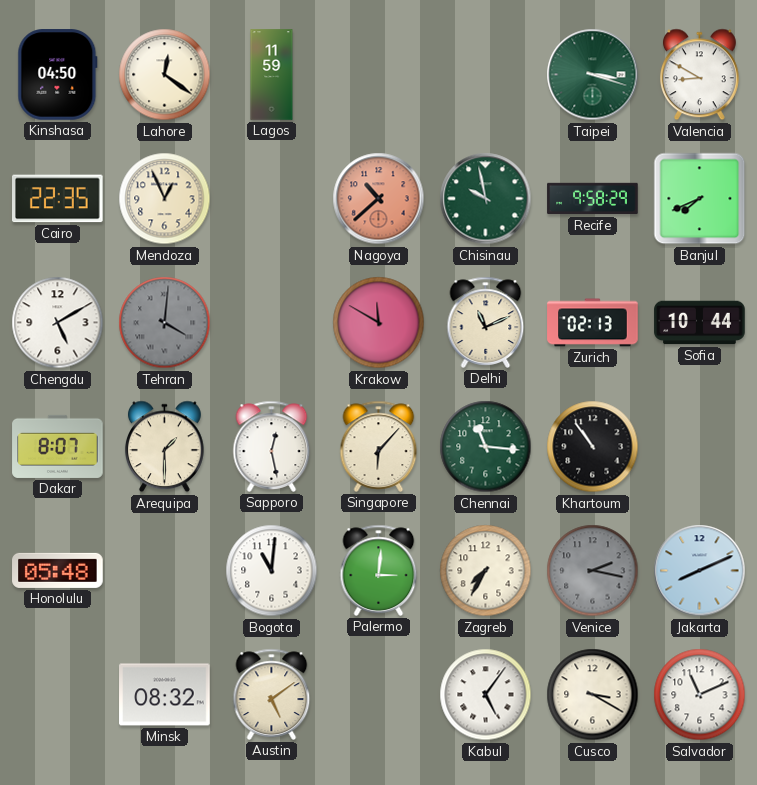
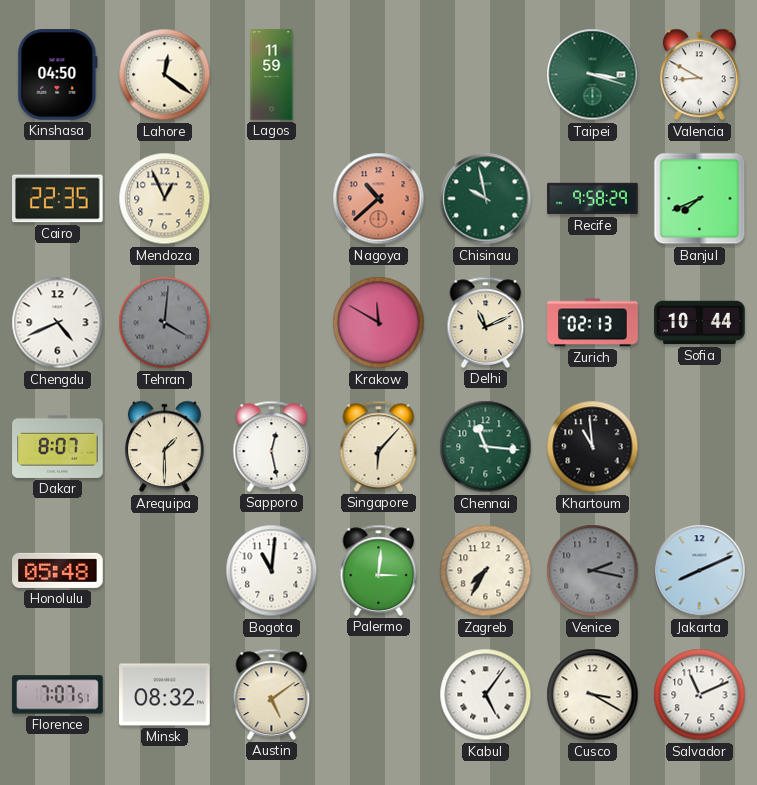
Chengdu: 5:10 -> 4:41 (58, 323)
Khartoum: 10:54 -> 10:59 (593, 447)
Florence: none -> 7:07 (58, 695)
